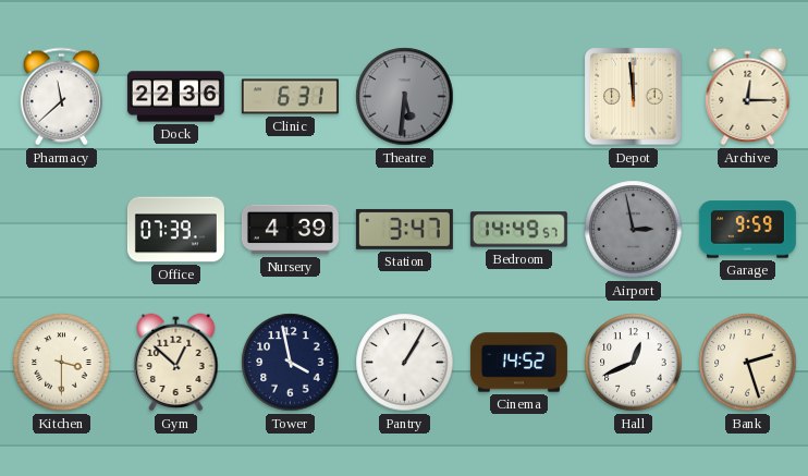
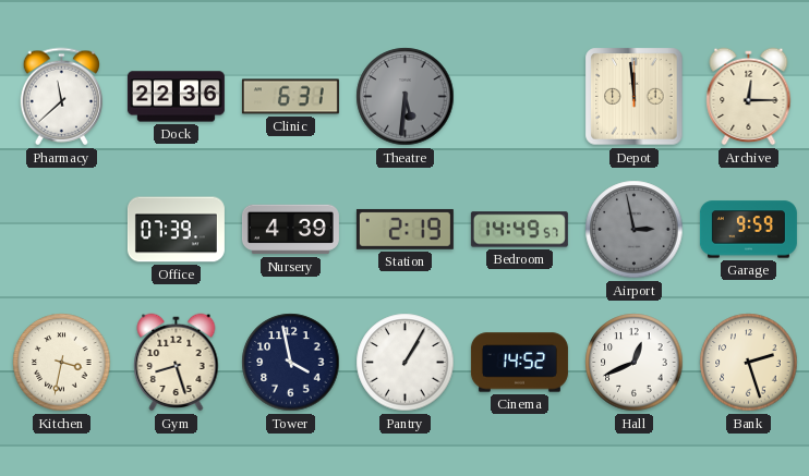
Station: 3:47 -> 2:19 (404, 229)
Kitchen: 3:30 -> 3:32 (62, 363)
Gym: 12:52 -> 8:27 (177, 363)
